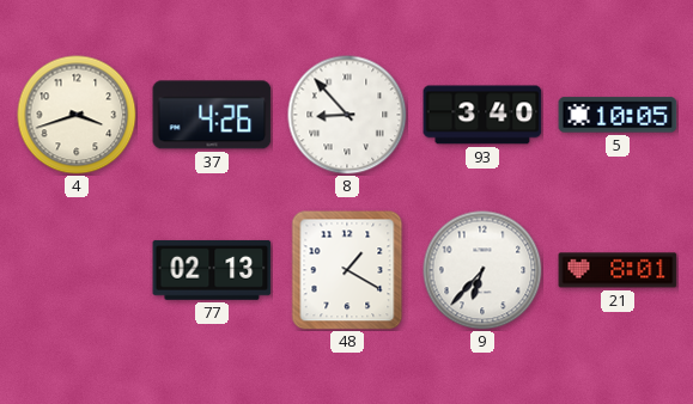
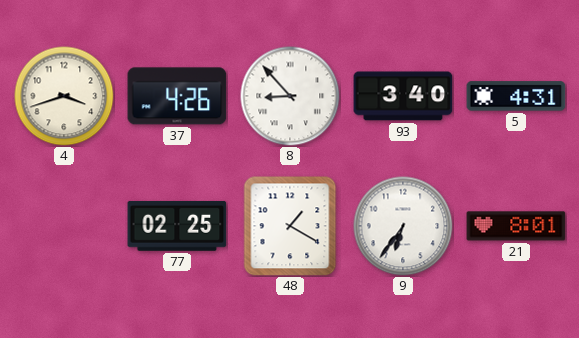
5: 10:05 -> 4:31 (516, 96)
77: 02:13 -> 02:25 (177, 226)
9: 6:37 -> 6:36 (403, 226)
